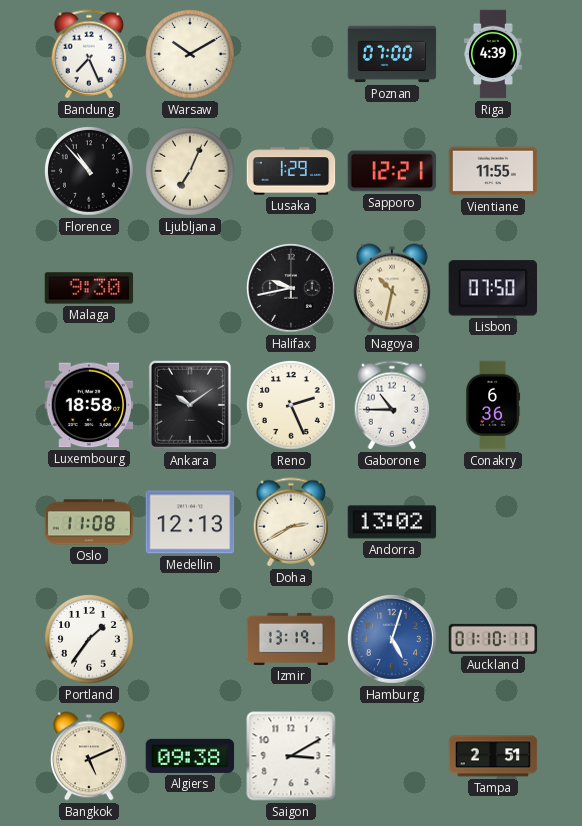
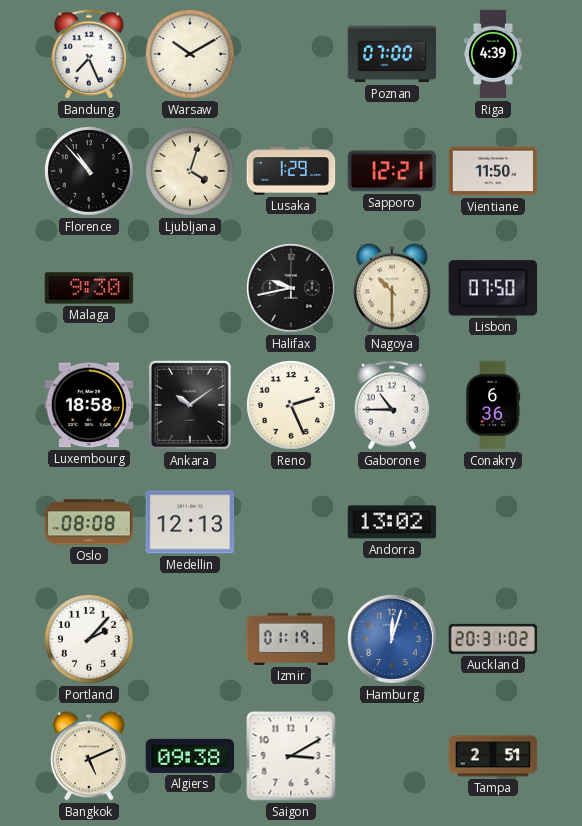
Ljubljana: 7:04 -> 4:03 (191, 172)
Vientiane: 11:55 -> 11:50 (493, 171)
Nagoya: 10:32 -> 10:30 (393, 288)
Oslo: 11:08 -> 08:08 (89, 522)
Doha: 2:40 -> none (291, 522)
Portland: 1:36 -> 2:07 (90, 640)
Izmir: 13:19 -> 01:19 (291, 639)
Hamburg: 5:03 -> 12:03 (393, 640)
Auckland: 01:10 -> 20:31 (493, 639)
